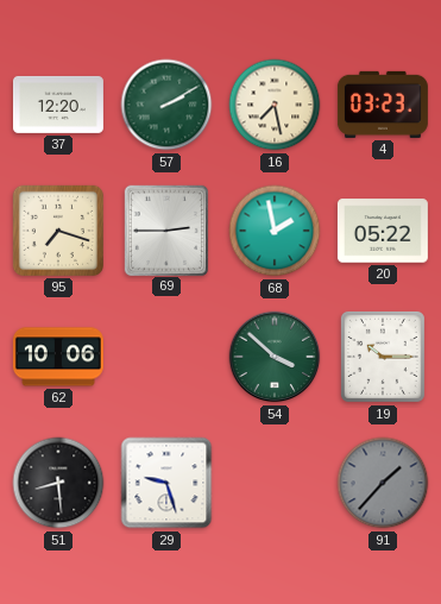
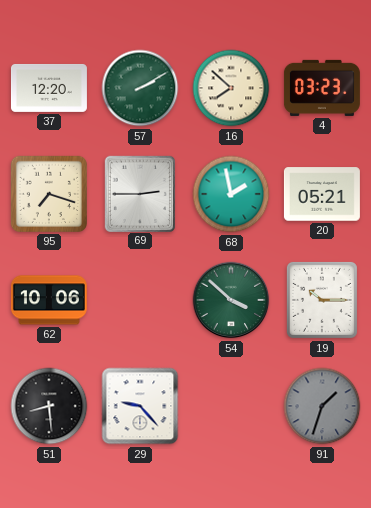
16: 7:28 -> 7:52 (231, 88)
20: 05:22 -> 05:21 (322, 194)
29: 9:27 -> 9:23 (140, 406)
91: 1:37 -> 1:33 (322, 406)
